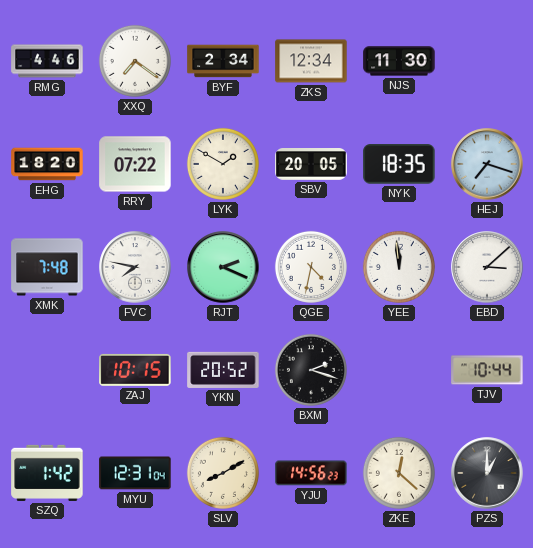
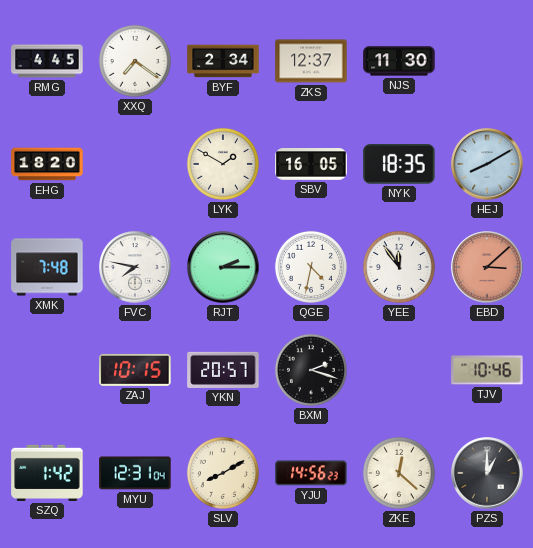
RMG: 4:46 -> 4:45 (47, 61)
ZKS: 12:34 -> 12:37 (311, 61)
RRY: 07:22 -> none (135, 164)
SBV: 20:05 -> 16:05 (311, 165)
HEJ: 7:18 -> 8:10 (487, 164)
RJT: 2:19 -> 2:15 (223, 267)
YEE: 11:59 -> 11:54 (399, 267)
EBD dial: white -> salmon (487, 267)
YKN: 20:52 -> 20:57 (223, 370)
TJV: 10:44 -> 10:46 (487, 370)
